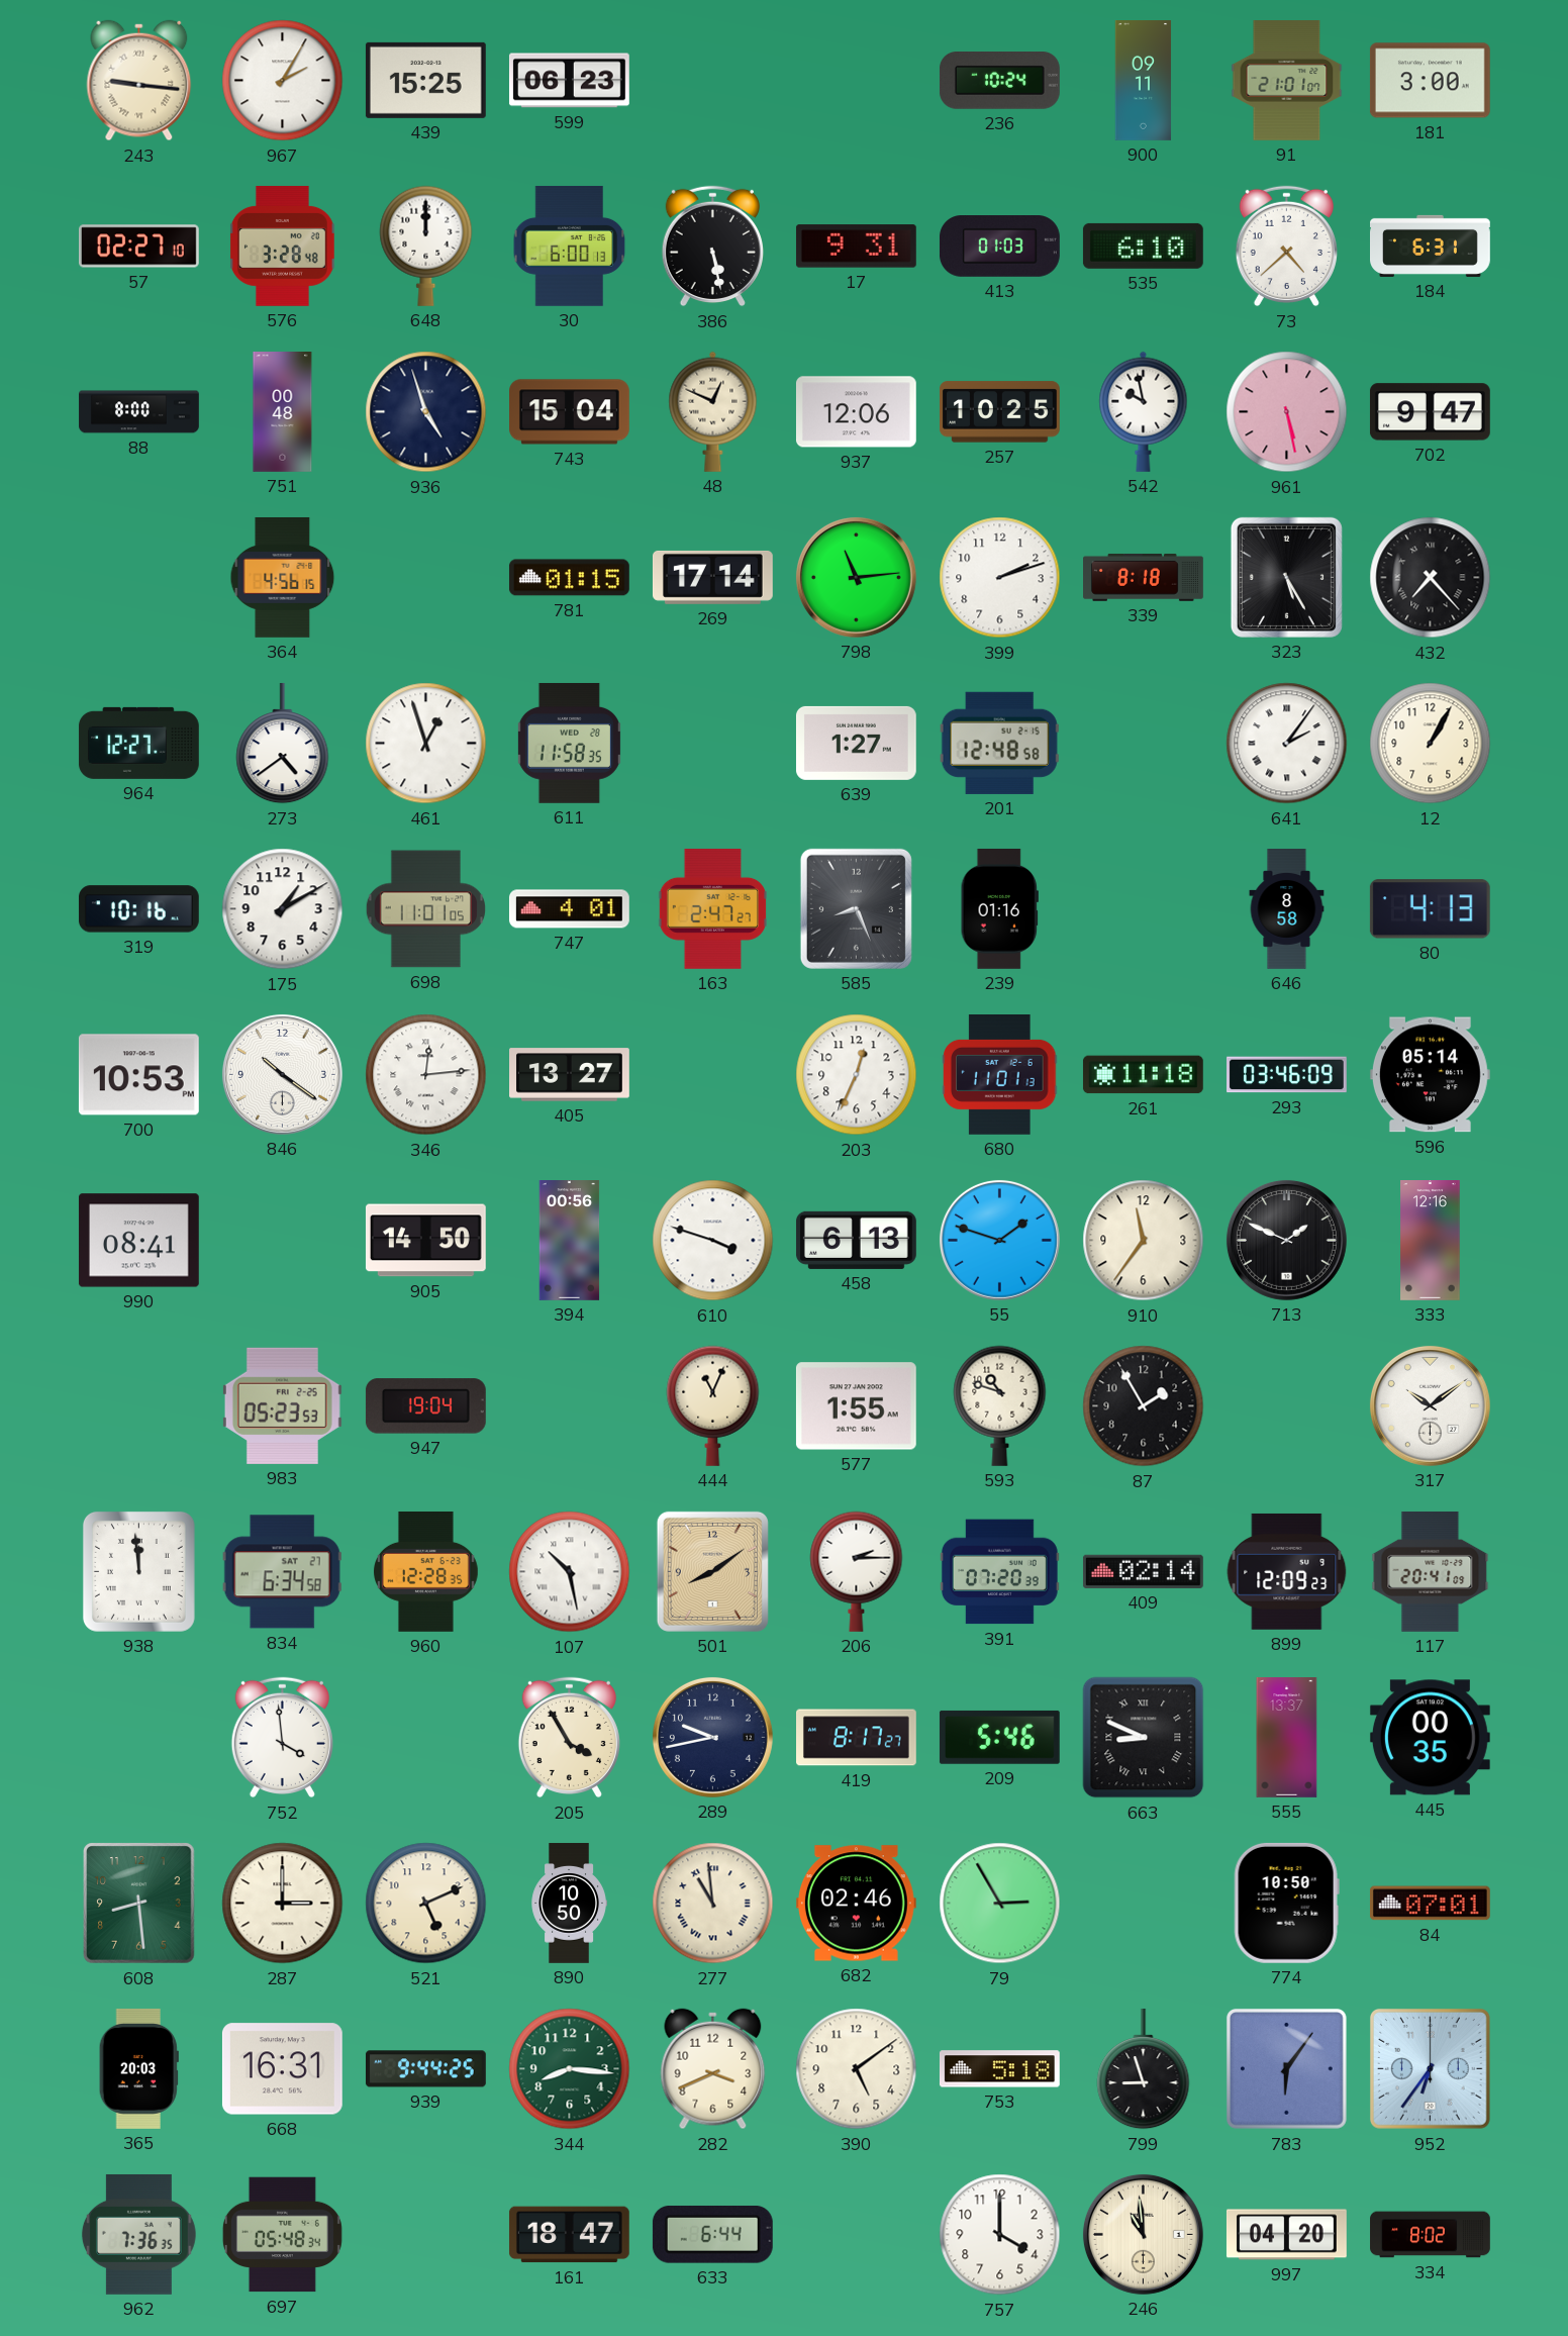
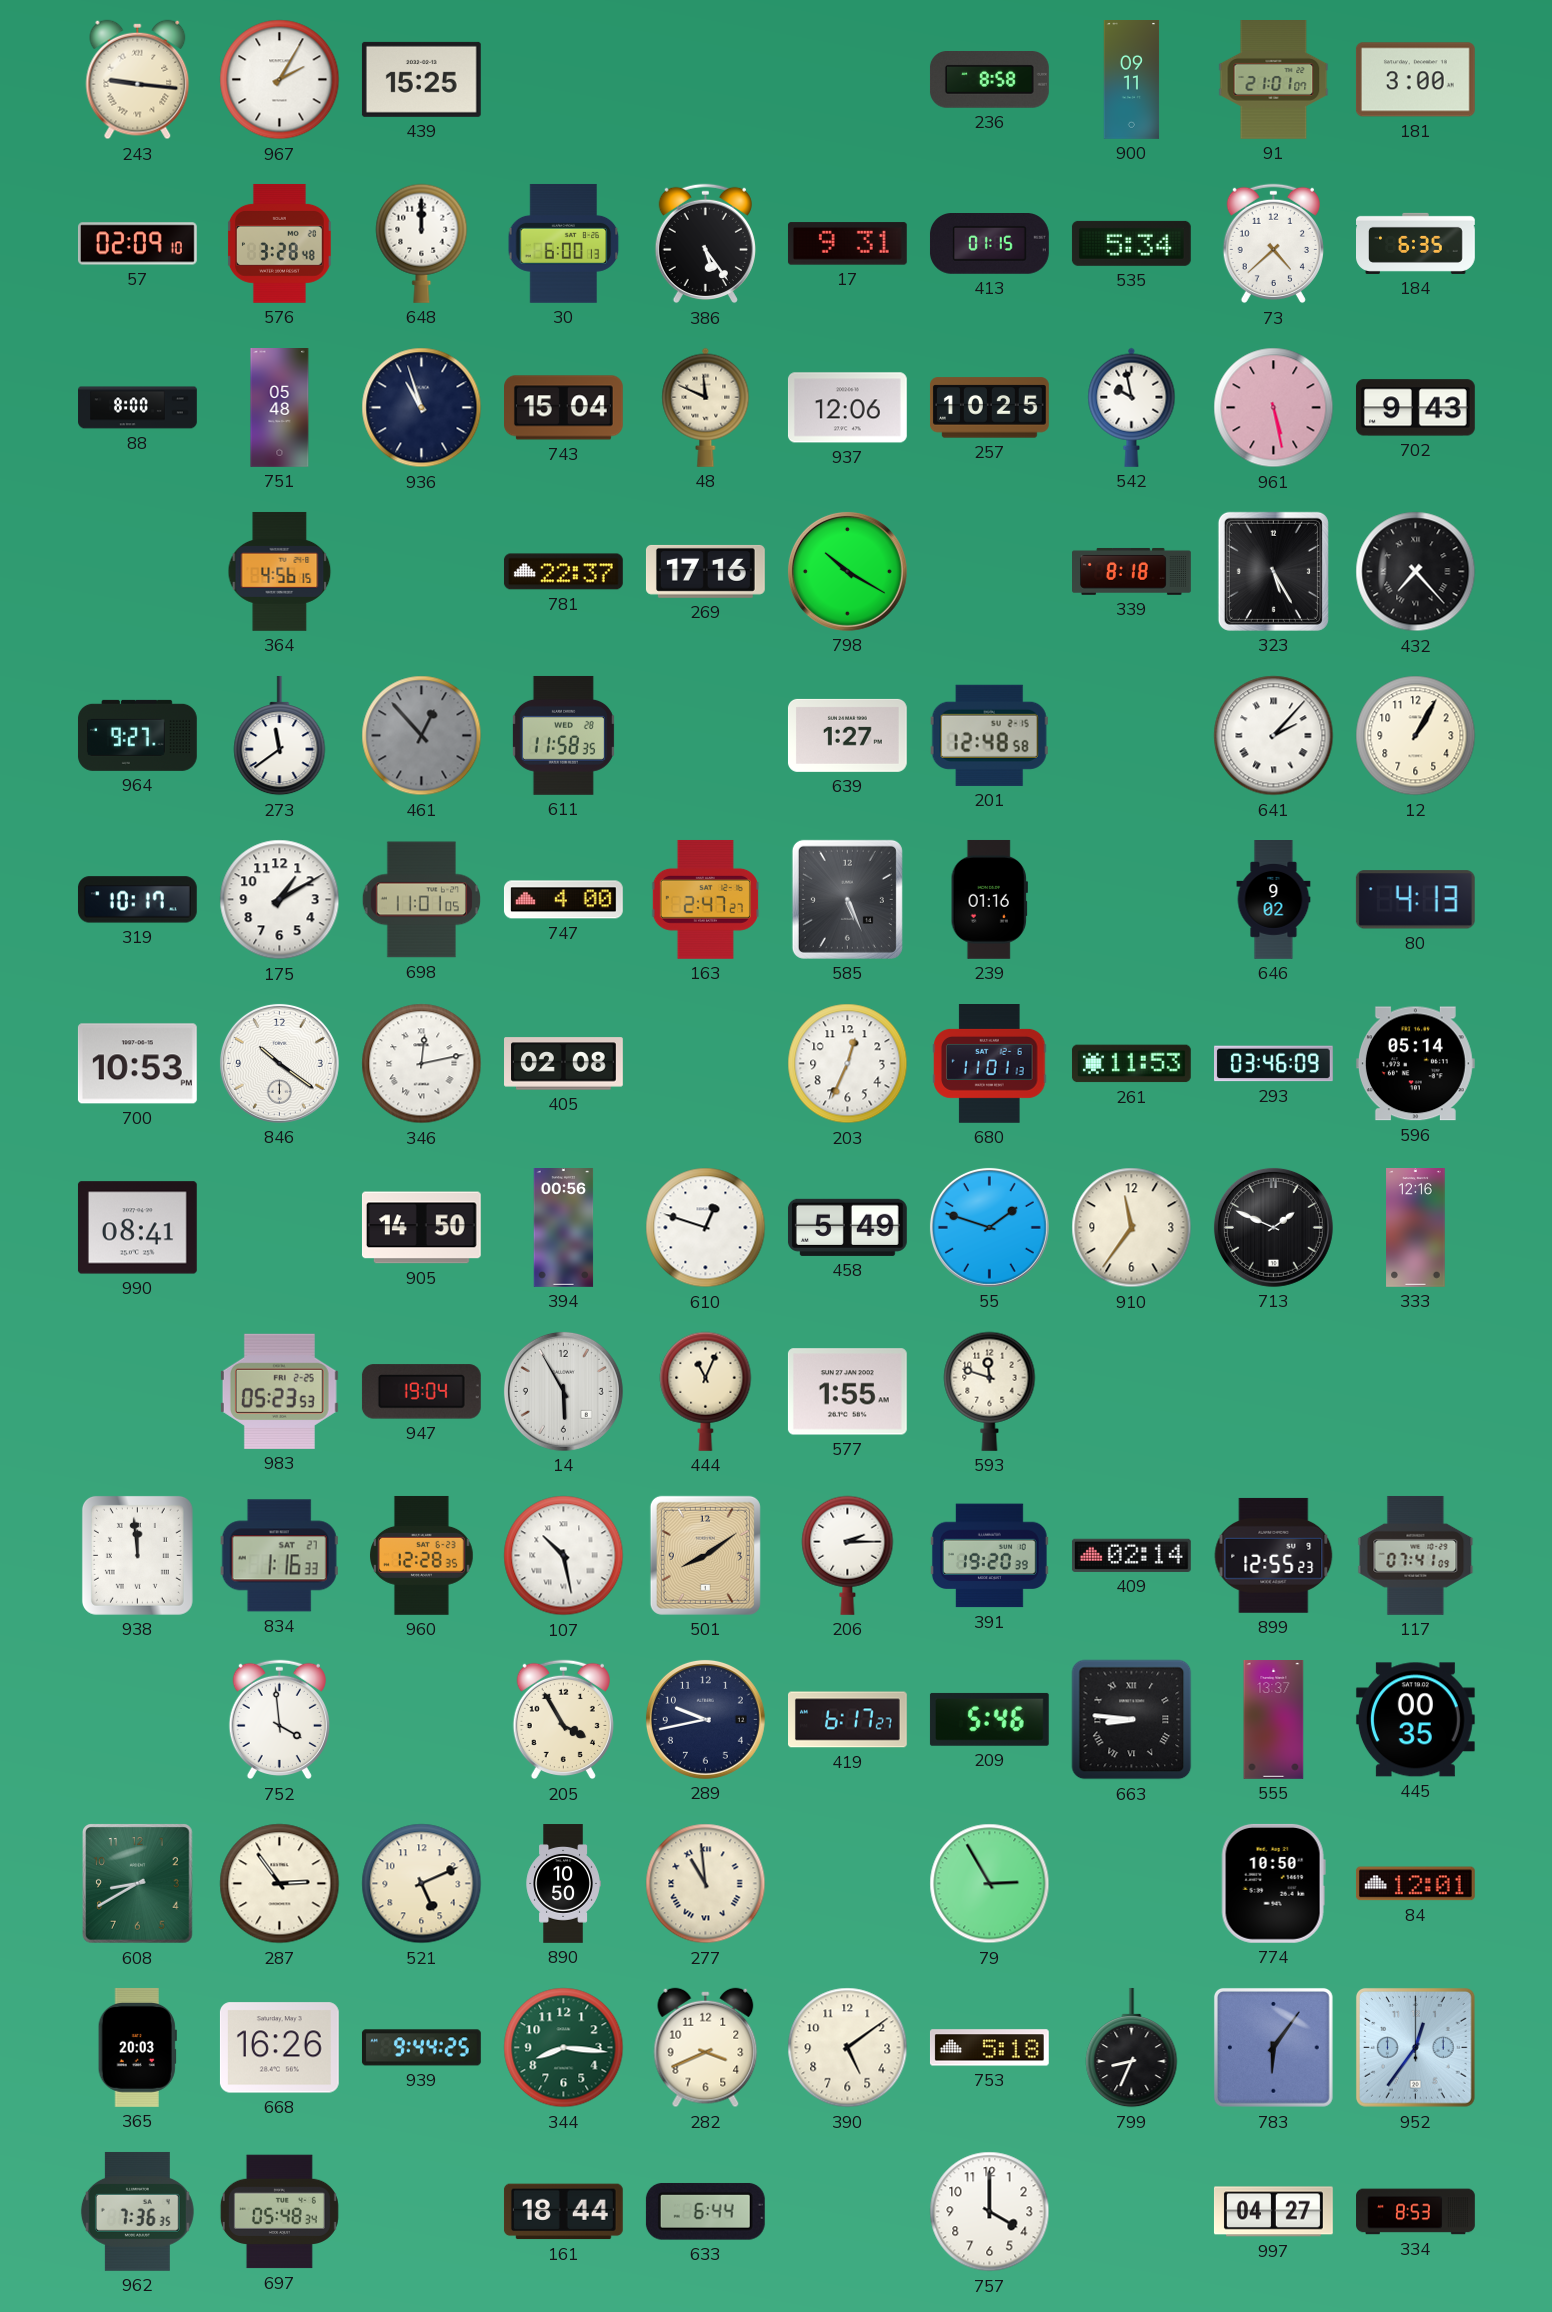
599: 06:23 -> none (569, 81)
236: 10:24 -> 8:58 (989, 80)
57: 02:27 -> 02:09 (138, 244)
386: 5:28 -> 5:24 (705, 244)
413: 01:03 -> 01:15 (989, 244)
535: 6:10 -> 5:34 (1131, 243)
184: 6:31 -> 6:35 (1416, 243)
751: 00:48 -> 05:48 (280, 408)
936: 4:57 -> 10:57 (422, 408)
48: 12:49 -> 11:49 (706, 407)
702: 9:47 -> 9:43 (1415, 408)
781: 01:15 -> 22:37 (563, 572)
269: 17:14 -> 17:16 (705, 571)
798: 11:14 -> 10:20 (847, 571)
399: 2:12 -> none (1000, 578)
964: 12:27 -> 9:27 (137, 735)
273: 4:39 -> 11:39 (280, 736)
461: 12:57 -> 12:53 (422, 736)
461 dial: white -> grey (422, 736)
641: 2:06 -> 2:07 (1274, 736)
319: 10:16 -> 10:17 (137, 900)
747: 4:01 -> 4:00 (563, 900)
585: 8:26 -> 5:26 (847, 899)
646: 8:58 -> 9:02 (1274, 900)
346: 12:14 -> 12:13 (422, 1064)
405: 13:27 -> 02:08 (564, 1064)
261: 11:18 -> 11:53 (1131, 1064)
610: 3:48 -> 12:48 (706, 1228)
458: 6:13 -> 5:49 (847, 1227)
14: none -> 5:55 (563, 1391)
593: 10:48 -> 11:48 (990, 1391)
87: 1:55 -> none (1144, 1406)
317: 10:09 -> none (1430, 1405)
834: 6:34 -> 1:16 (279, 1556)
391: 07:20 -> 19:20 (989, 1556)
899: 12:09 -> 12:55 (1274, 1555)
117: 20:41 -> 07:41 (1416, 1555)
419: 8:17 -> 6:17 (848, 1720)
663: 8:49 -> 8:46 (1132, 1720)
608: 8:29 -> 8:40 (138, 1884)
287: 3:00 -> 2:54 (280, 1884)
682: 02:46 -> none (856, 1904)
84: 07:01 -> 12:01 (1415, 1884)
668: 16:31 -> 16:26 (279, 2048)
799: 8:57 -> 8:34 (1132, 2048)
952: 6:36 -> 12:36 (1415, 2047)
161: 18:47 -> 18:44 (563, 2212)
246: 10:59 -> none (1143, 2234)
997: 04:20 -> 04:27 (1273, 2212)
334: 8:02 -> 8:53 (1416, 2212)
